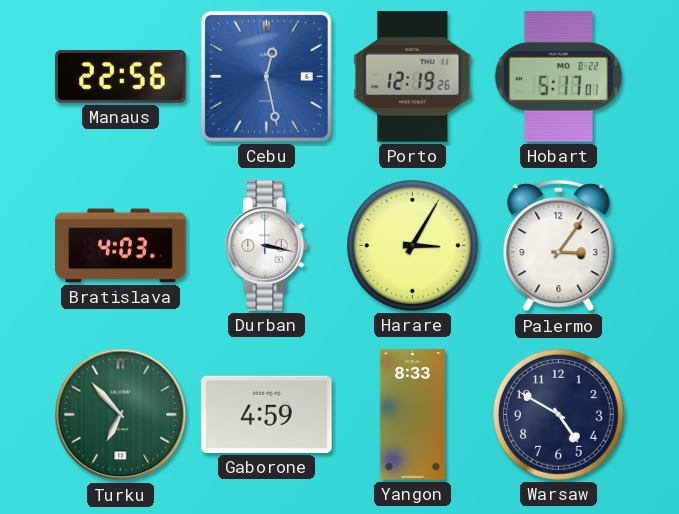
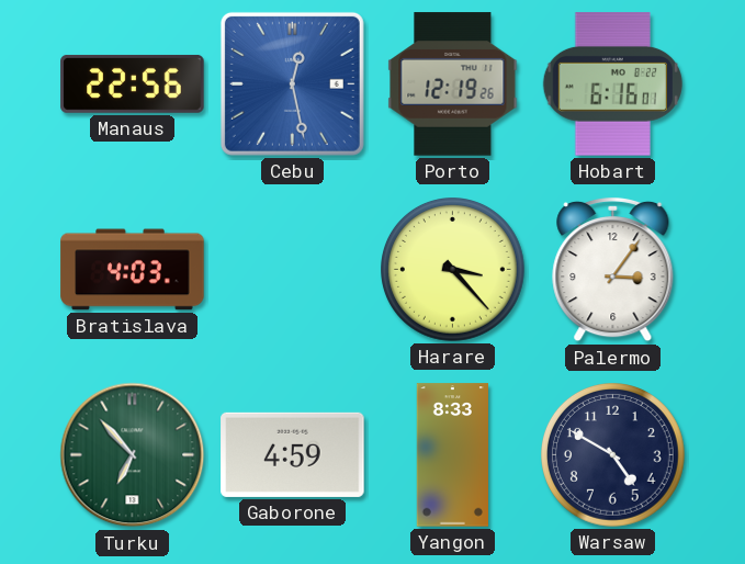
Hobart: 5:17 -> 6:16 (612, 84)
Durban: 3:17 -> none (267, 246)
Harare: 3:05 -> 3:23 (453, 270)
